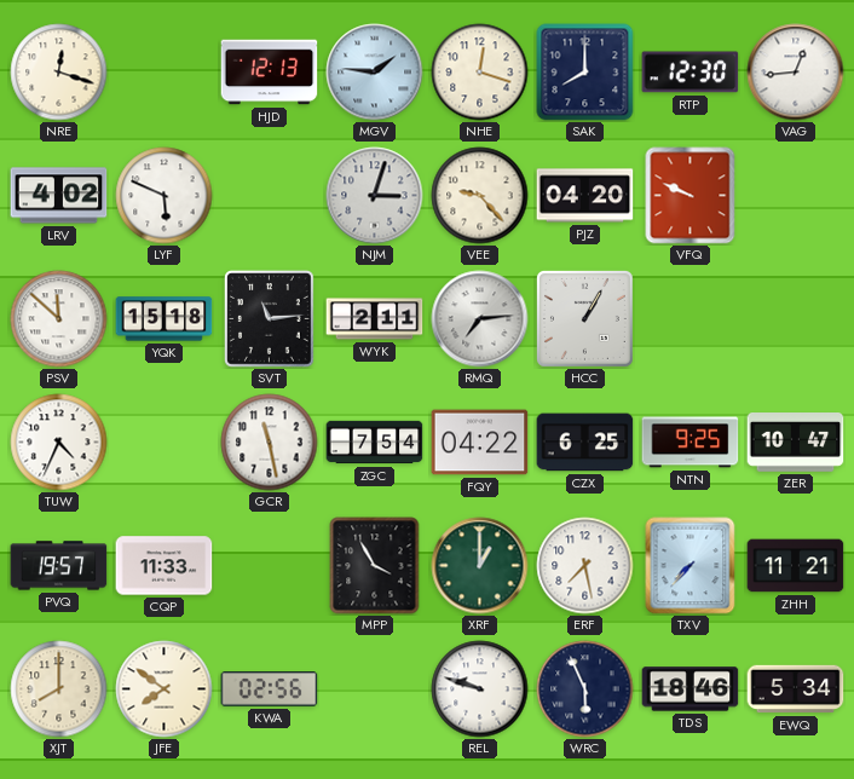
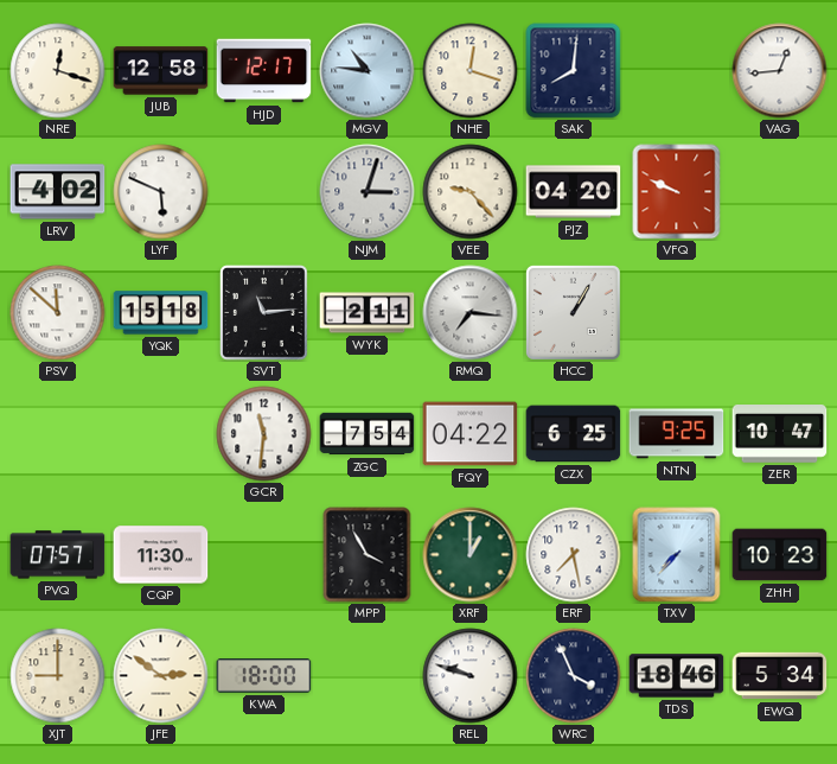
JUB: none -> 12:58 (161, 71)
HJD: 12:13 -> 12:17 (264, 71)
MGV: 1:46 -> 10:46 (368, 71)
SAK: 8:00 -> 8:01 (574, 71)
RTP: 12:30 -> none (691, 73)
RMQ: 7:14 -> 7:16 (471, 313)
TUW: 4:34 -> none (59, 443)
GCR: 11:28 -> 11:31 (264, 434)
PVQ: 19:57 -> 07:57 (58, 555)
CQP: 11:33 -> 11:30 (161, 555)
ZHH: 11:21 -> 10:23 (780, 555)
XJT: 8:00 -> 9:00 (58, 676)
JFE: 7:51 -> 2:51 (161, 676)
KWA: 02:56 -> 18:00 (264, 676)
WRC: 5:56 -> 3:56 (574, 676)
